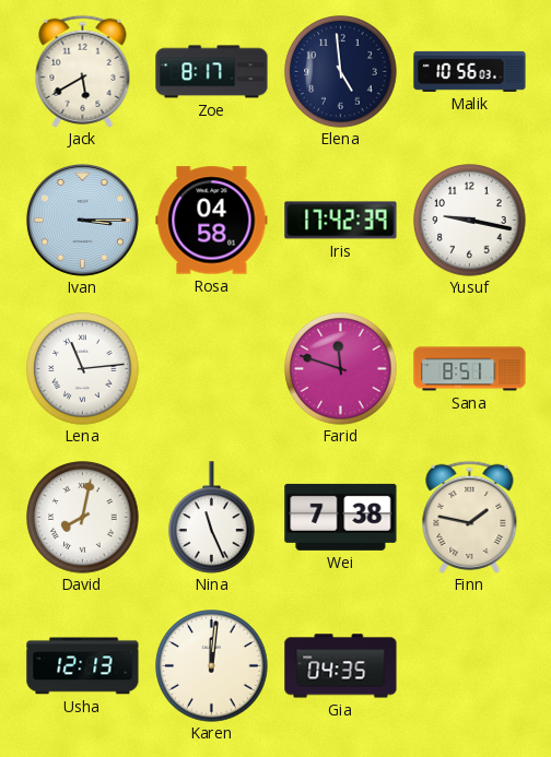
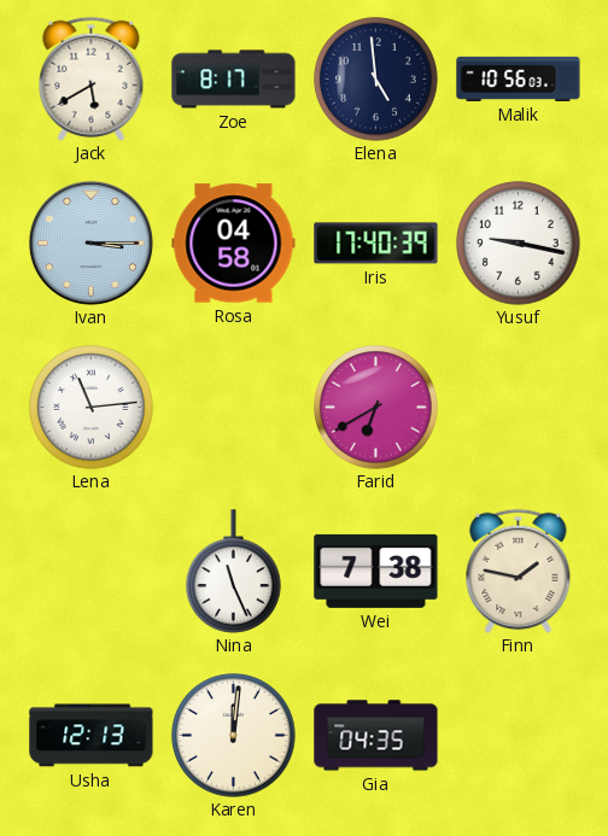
Iris: 17:42 -> 17:40 (376, 244)
Farid: 11:48 -> 6:40 (376, 408)
Sana: 8:51 -> none (470, 369)
David: 8:02 -> none (83, 518)
